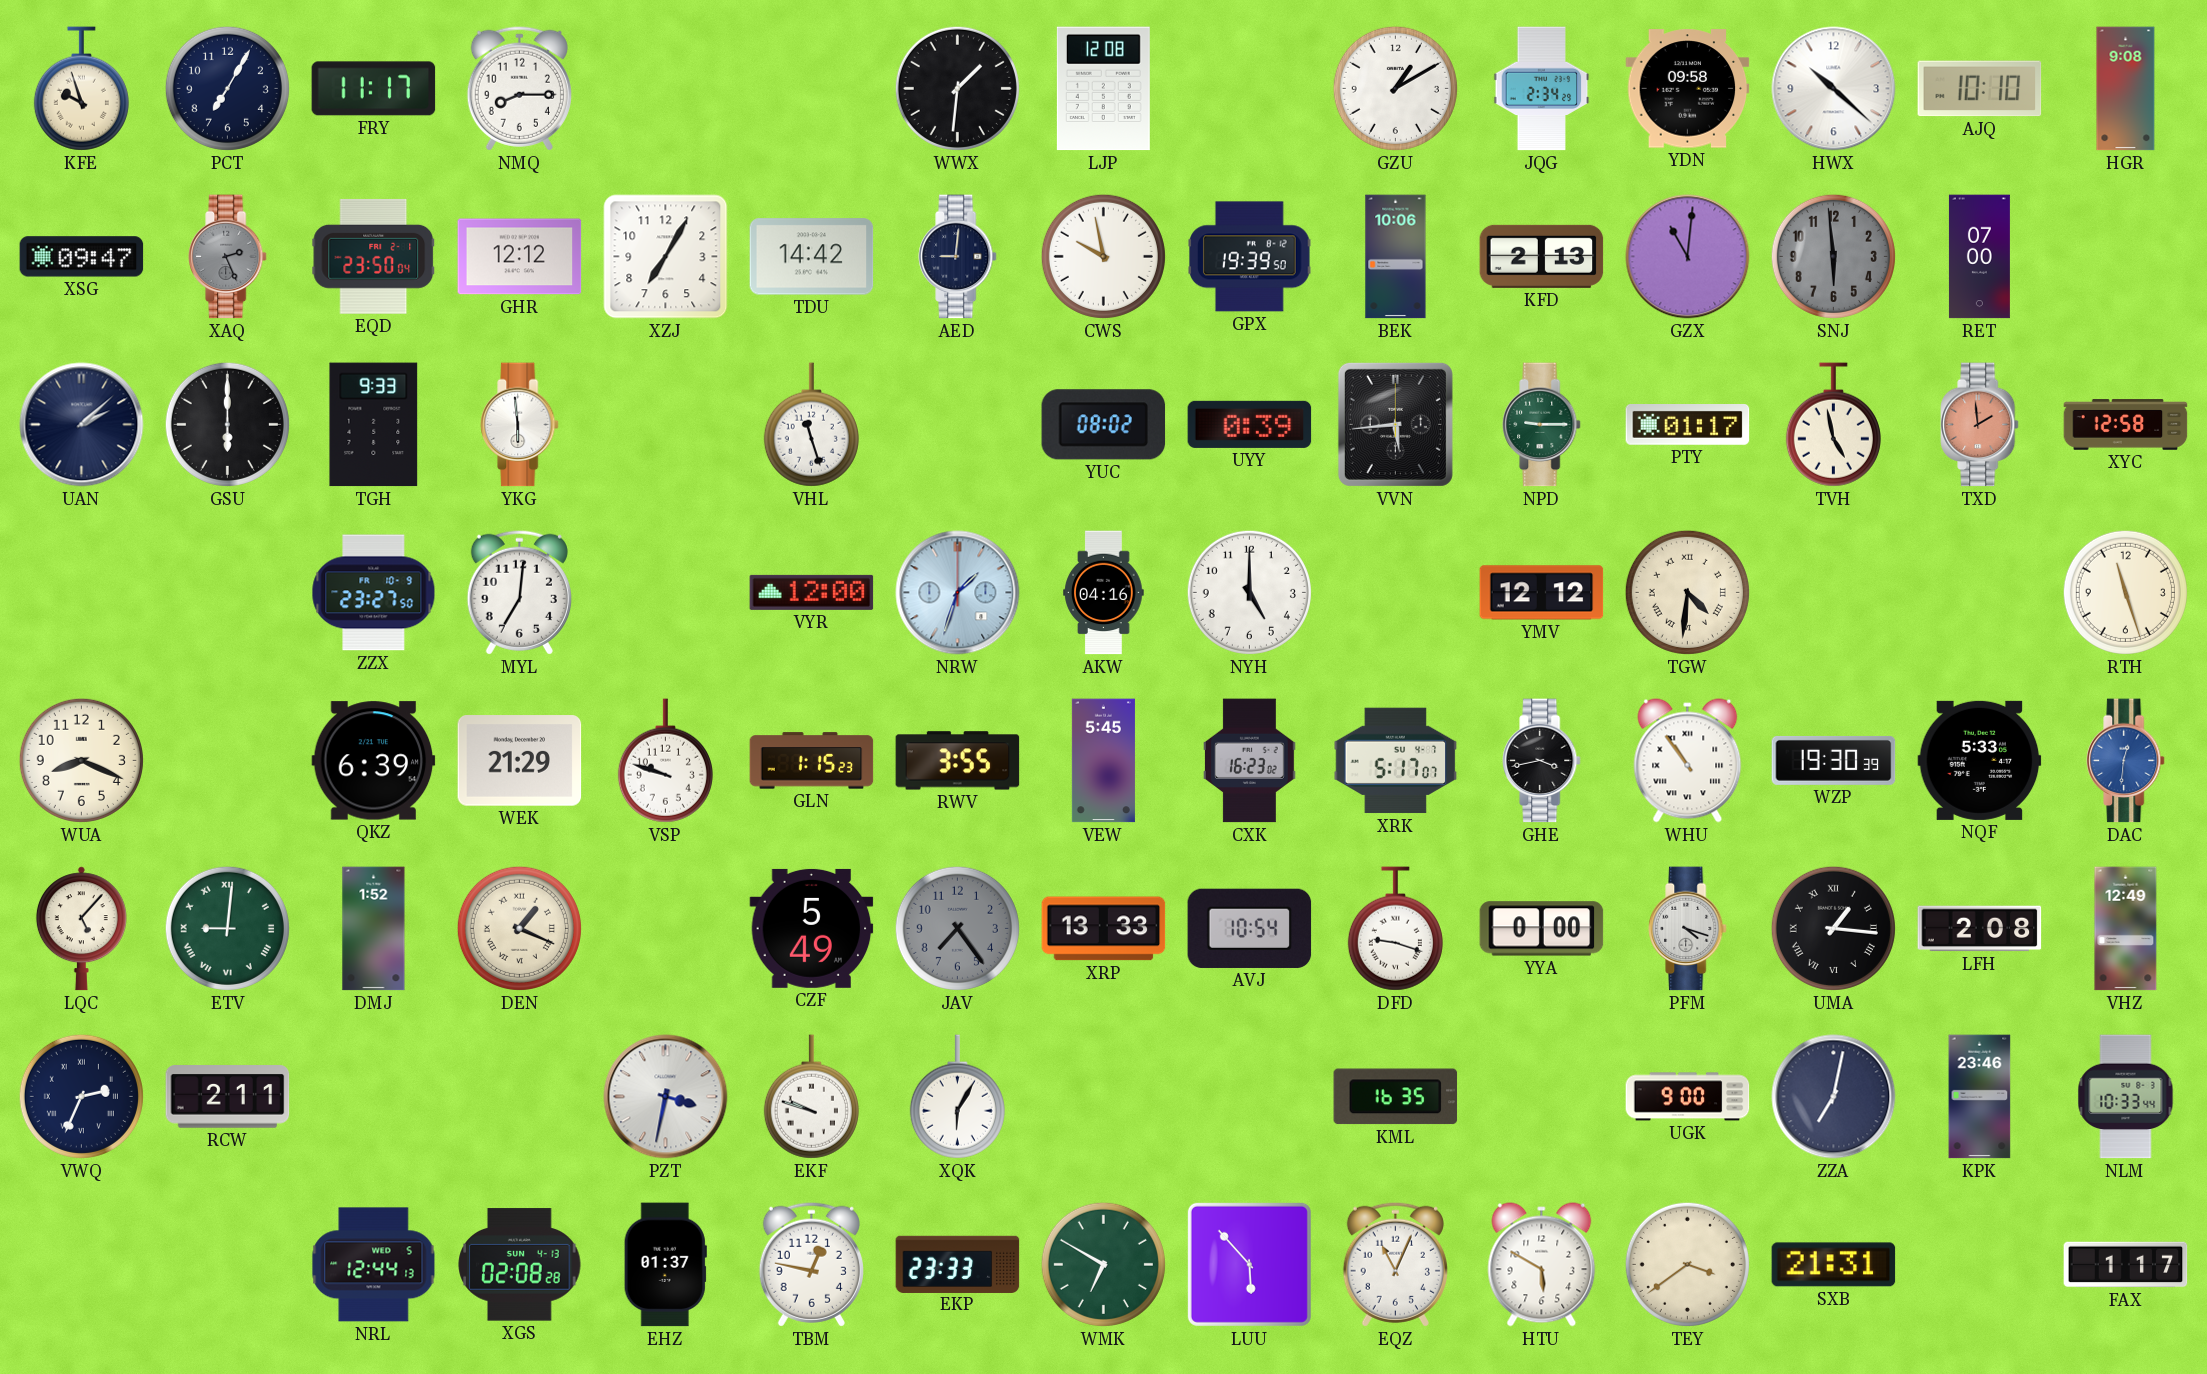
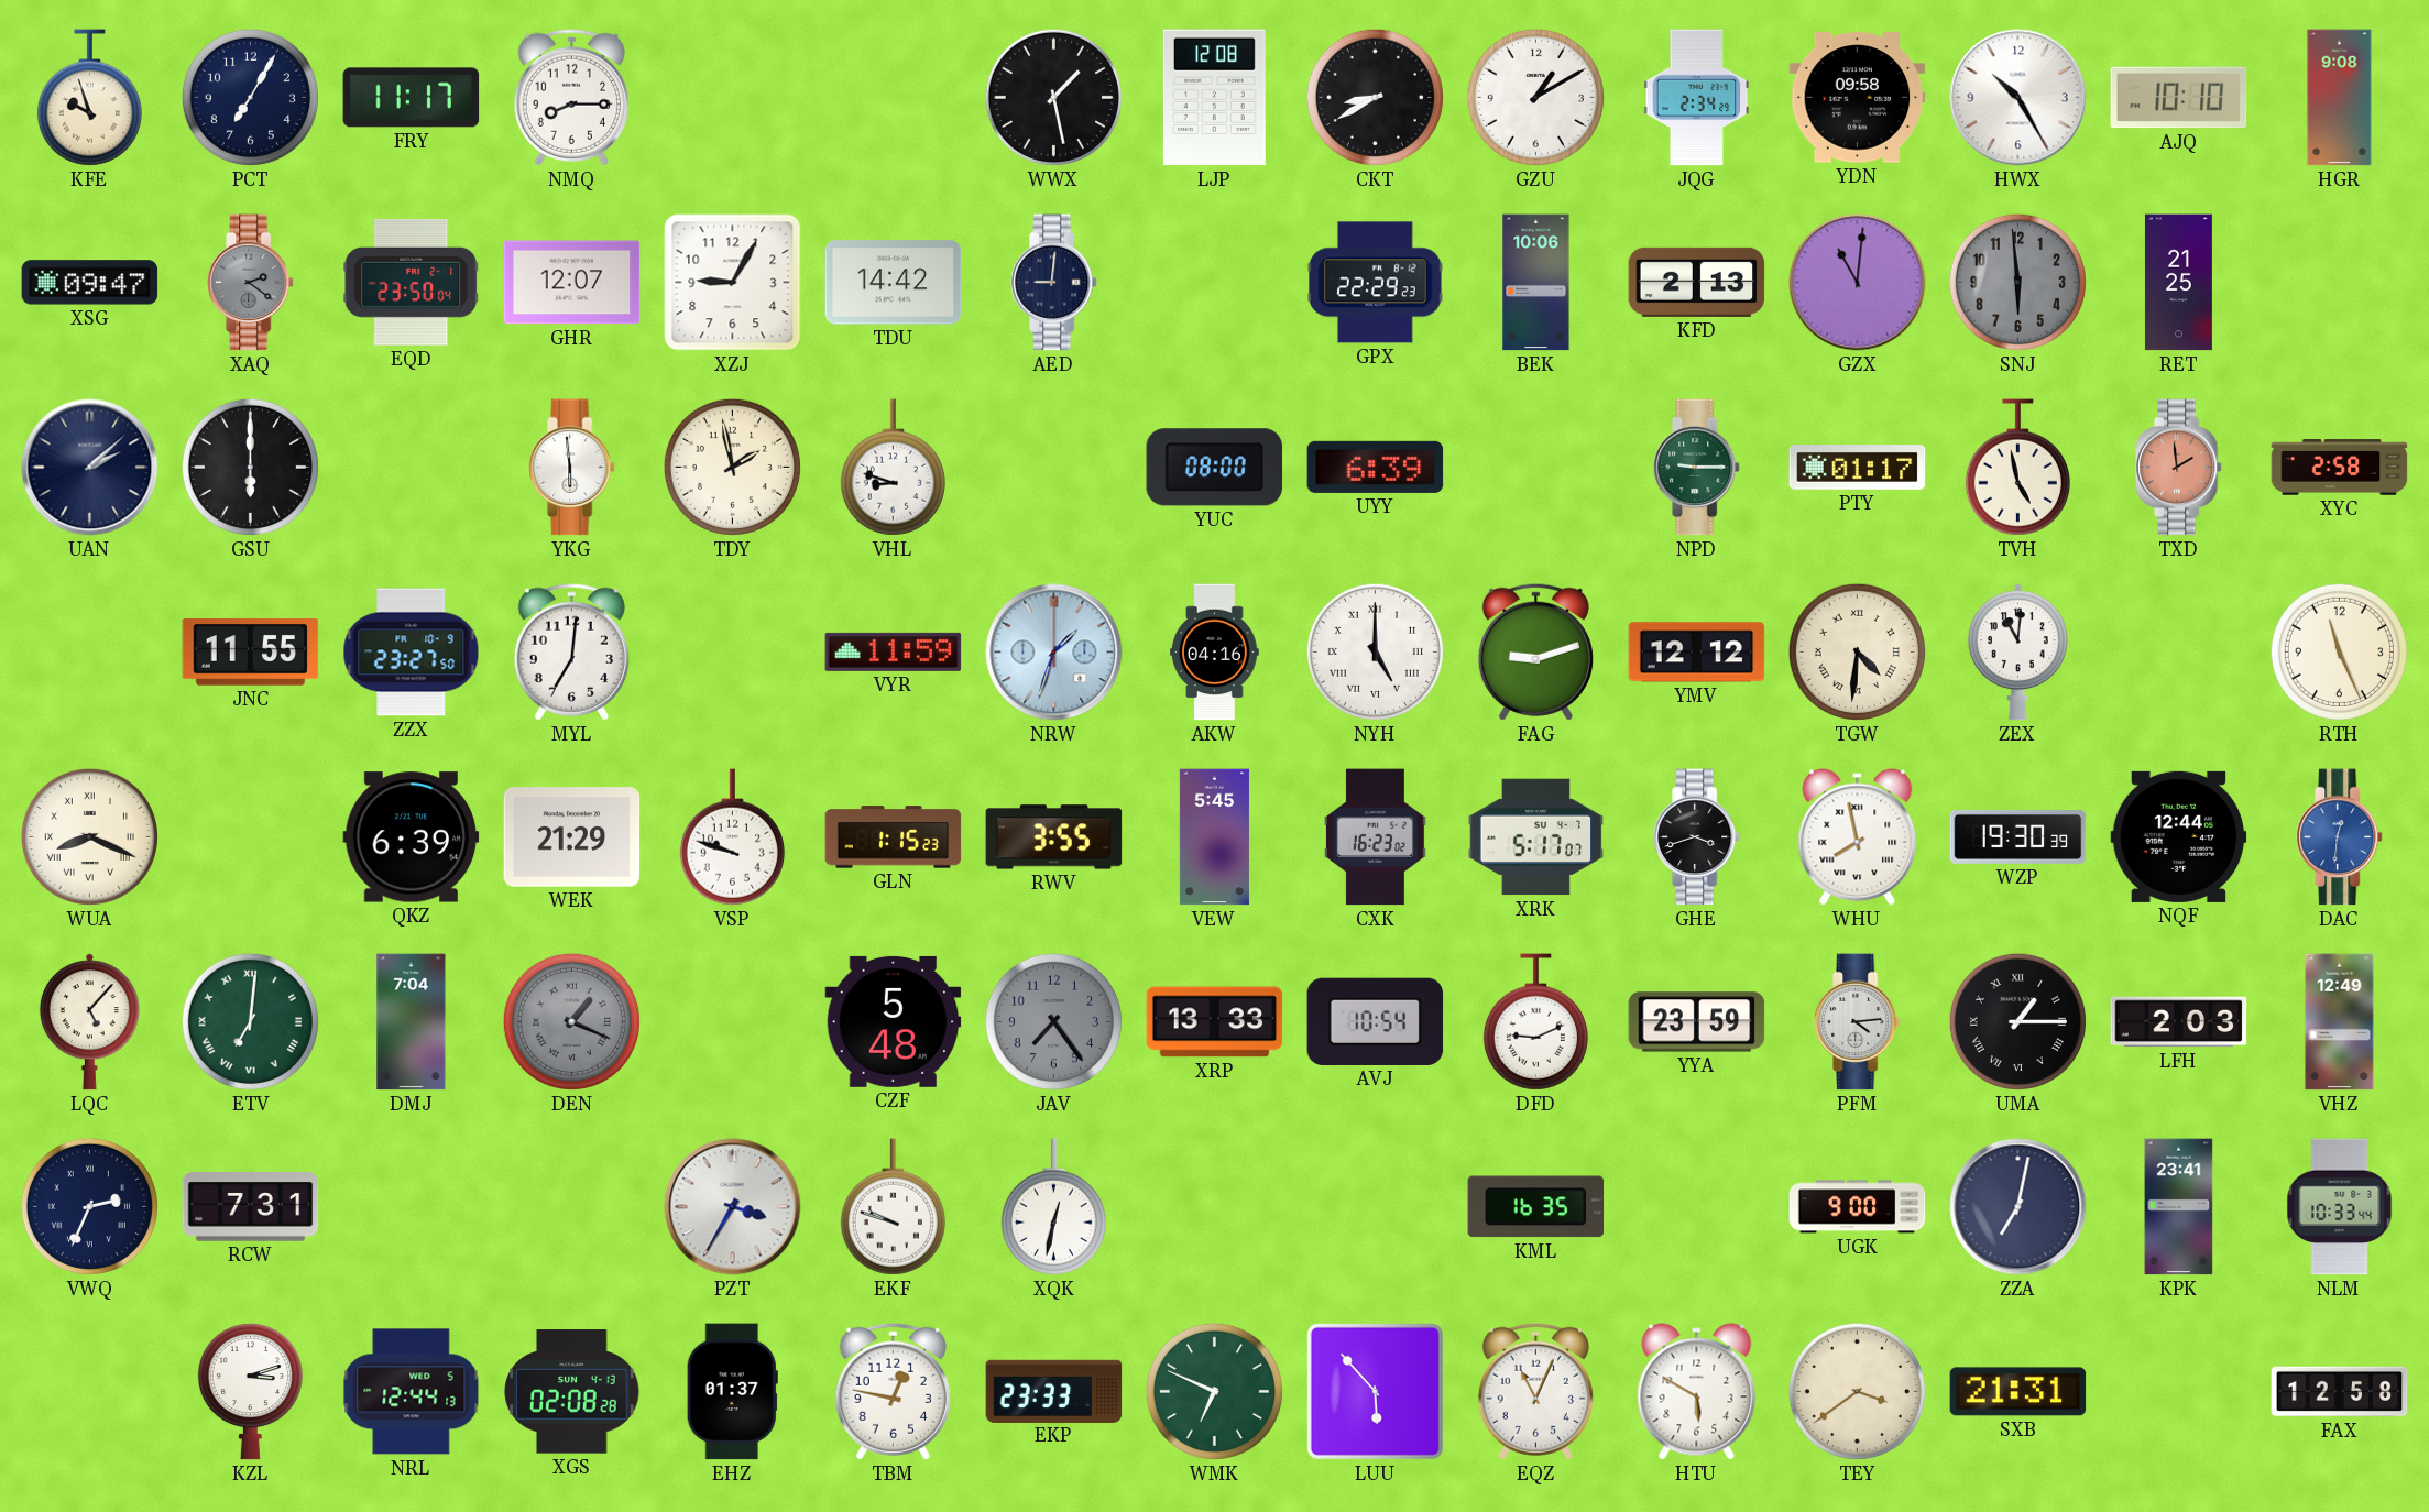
WWX: 1:31 -> 1:28 (1053, 97)
CKT: none -> 8:40 (1375, 97)
HWX: 10:22 -> 10:25 (2018, 98)
XAQ: 2:26 -> 2:21 (251, 283)
GHR: 12:12 -> 12:07 (572, 283)
XZJ: 7:05 -> 9:05 (733, 283)
CWS: 9:58 -> none (1103, 256)
GPX: 19:39 -> 22:29 (1376, 283)
RET: 07:00 -> 21:25 (2178, 283)
TGH: 9:33 -> none (374, 425)
TDY: none -> 1:58 (732, 467)
VHL: 11:27 -> 8:48 (893, 468)
YUC: 08:02 -> 08:00 (1215, 468)
UYY: 0:39 -> 6:39 (1376, 467)
VVN: 5:44 -> none (1395, 424)
XYC: 12:58 -> 2:58 (2340, 468)
JNC: none -> 11:55 (251, 653)
VYR: 12:00 -> 11:59 (894, 651)
NYH numerals: Arabic -> Roman (1375, 651)
FAG: none -> 9:12 (1535, 651)
ZEX: none -> 11:01 (2017, 653)
RTH: 11:27 -> 11:26 (2339, 651)
WUA numerals: Arabic -> Roman (89, 836)
GHE: 3:43 -> 3:42 (1697, 837)
WHU: 10:54 -> 7:58 (1858, 837)
NQF: 5:33 -> 12:44 (2179, 836)
ETV: 9:01 -> 7:01 (250, 1021)
DMJ: 1:52 -> 7:04 (412, 1022)
DEN dial: cream -> grey (571, 1021)
CZF: 5:49 -> 5:48 (894, 1021)
DFD: 9:18 -> 9:11 (1535, 1022)
YYA: 0:00 -> 23:59 (1697, 1022)
PFM: 4:18 -> 4:14 (1858, 1022)
UMA: 1:16 -> 1:15 (2017, 1021)
LFH: 2:08 -> 2:03 (2179, 1022)
RCW: 2:11 -> 7:31 (251, 1207)
PZT: 3:32 -> 3:35 (733, 1207)
XQK: 6:05 -> 12:32 (1053, 1207)
KPK: 23:46 -> 23:41 (2179, 1207)
KZL: none -> 3:12 (250, 1391)
WMK: 6:50 -> 6:49 (1214, 1391)
FAX: 1:17 -> 12:58 (2340, 1392)
